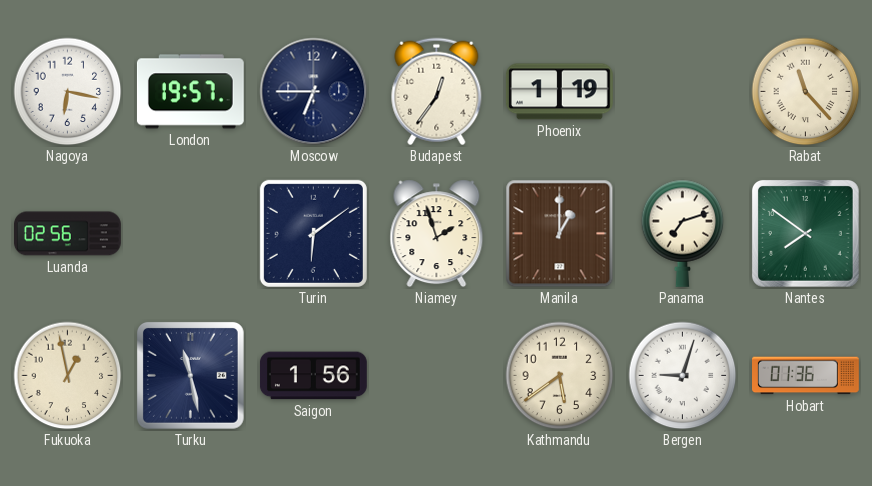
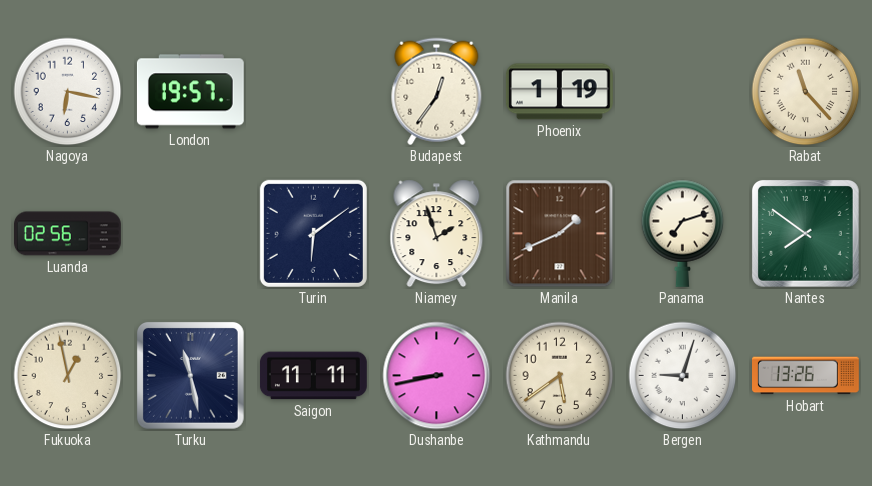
Moscow: 6:45 -> none (314, 92)
Manila: 1:00 -> 1:41 (560, 234)
Saigon: 1:56 -> 11:11 (313, 376)
Dushanbe: none -> 8:43 (437, 376)
Hobart: 01:36 -> 13:26 (806, 376)
